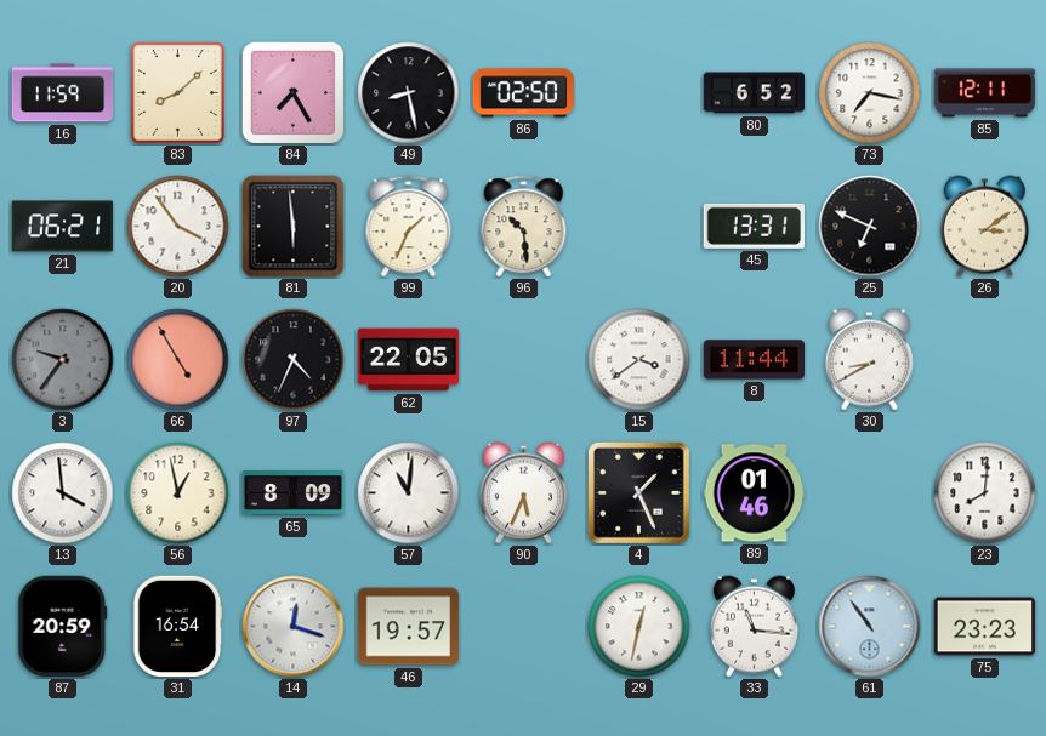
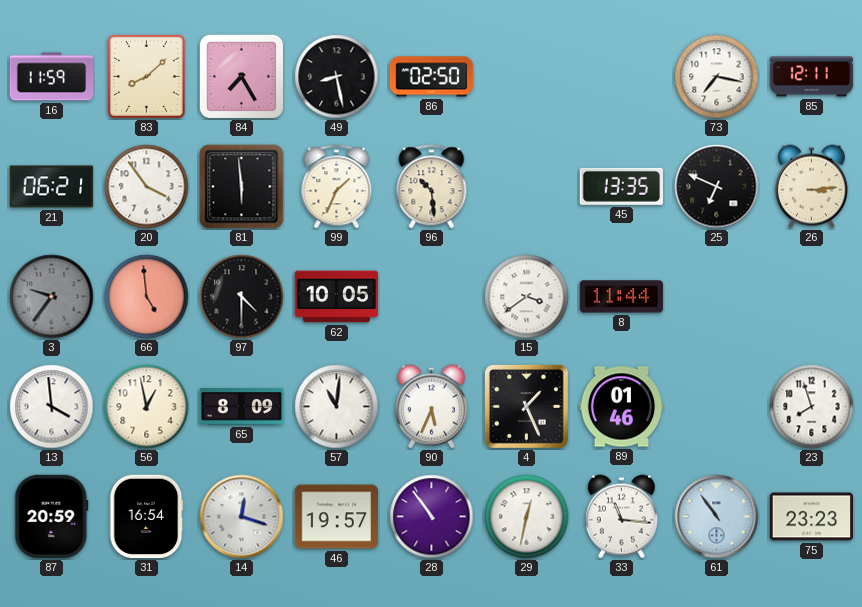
80: 6:52 -> none (755, 93)
45: 13:31 -> 13:35 (621, 186)
26: 3:09 -> 3:14 (811, 187)
66: 4:55 -> 4:59 (147, 297)
97: 4:34 -> 4:30 (242, 297)
62: 22:05 -> 10:05 (337, 297)
30: 8:40 -> none (869, 360)
23: 8:01 -> 7:57 (812, 407)
28: none -> 10:54 (432, 517)
